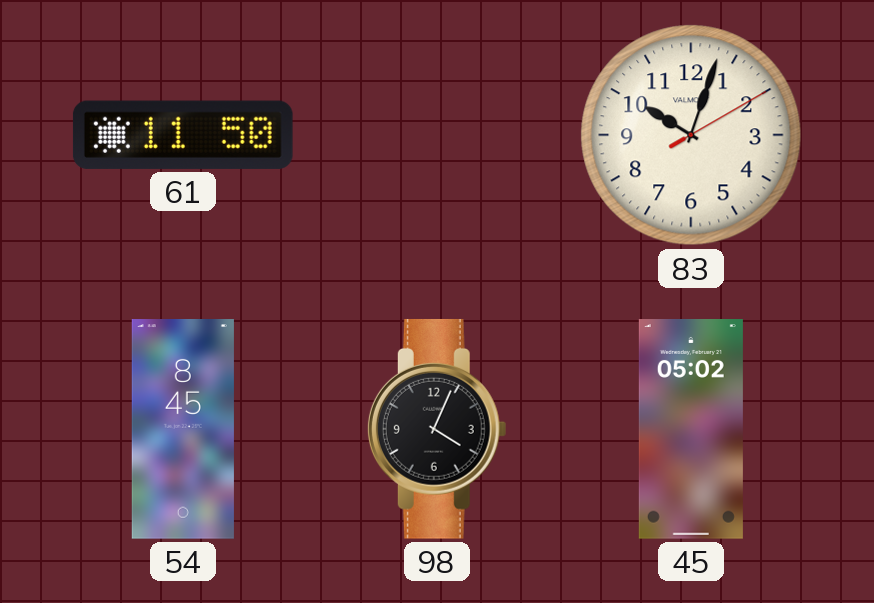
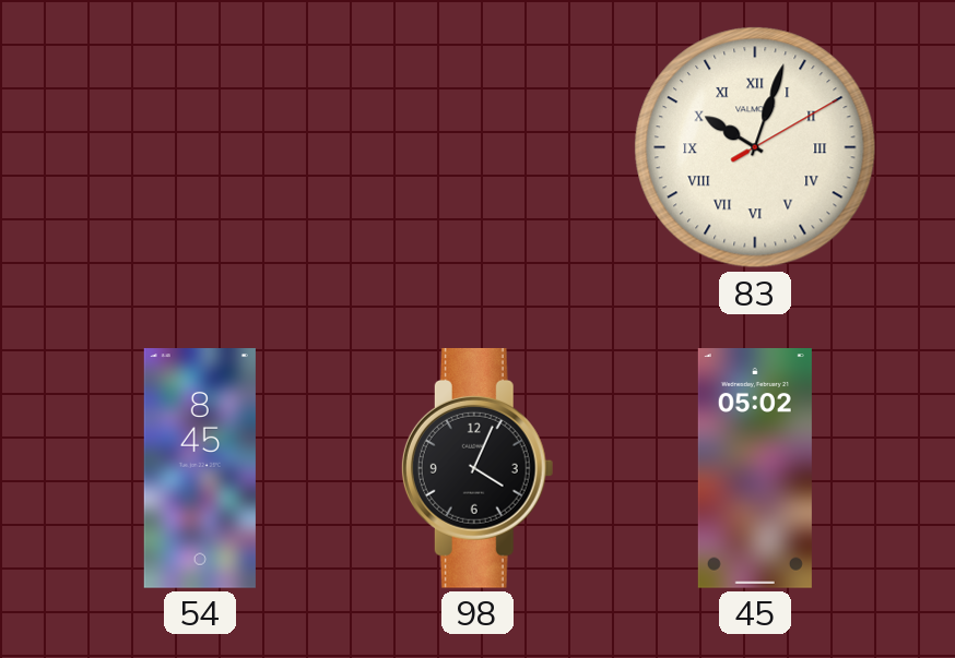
61: 11:50 -> none (183, 135)
83 numerals: Arabic -> Roman (755, 147)
